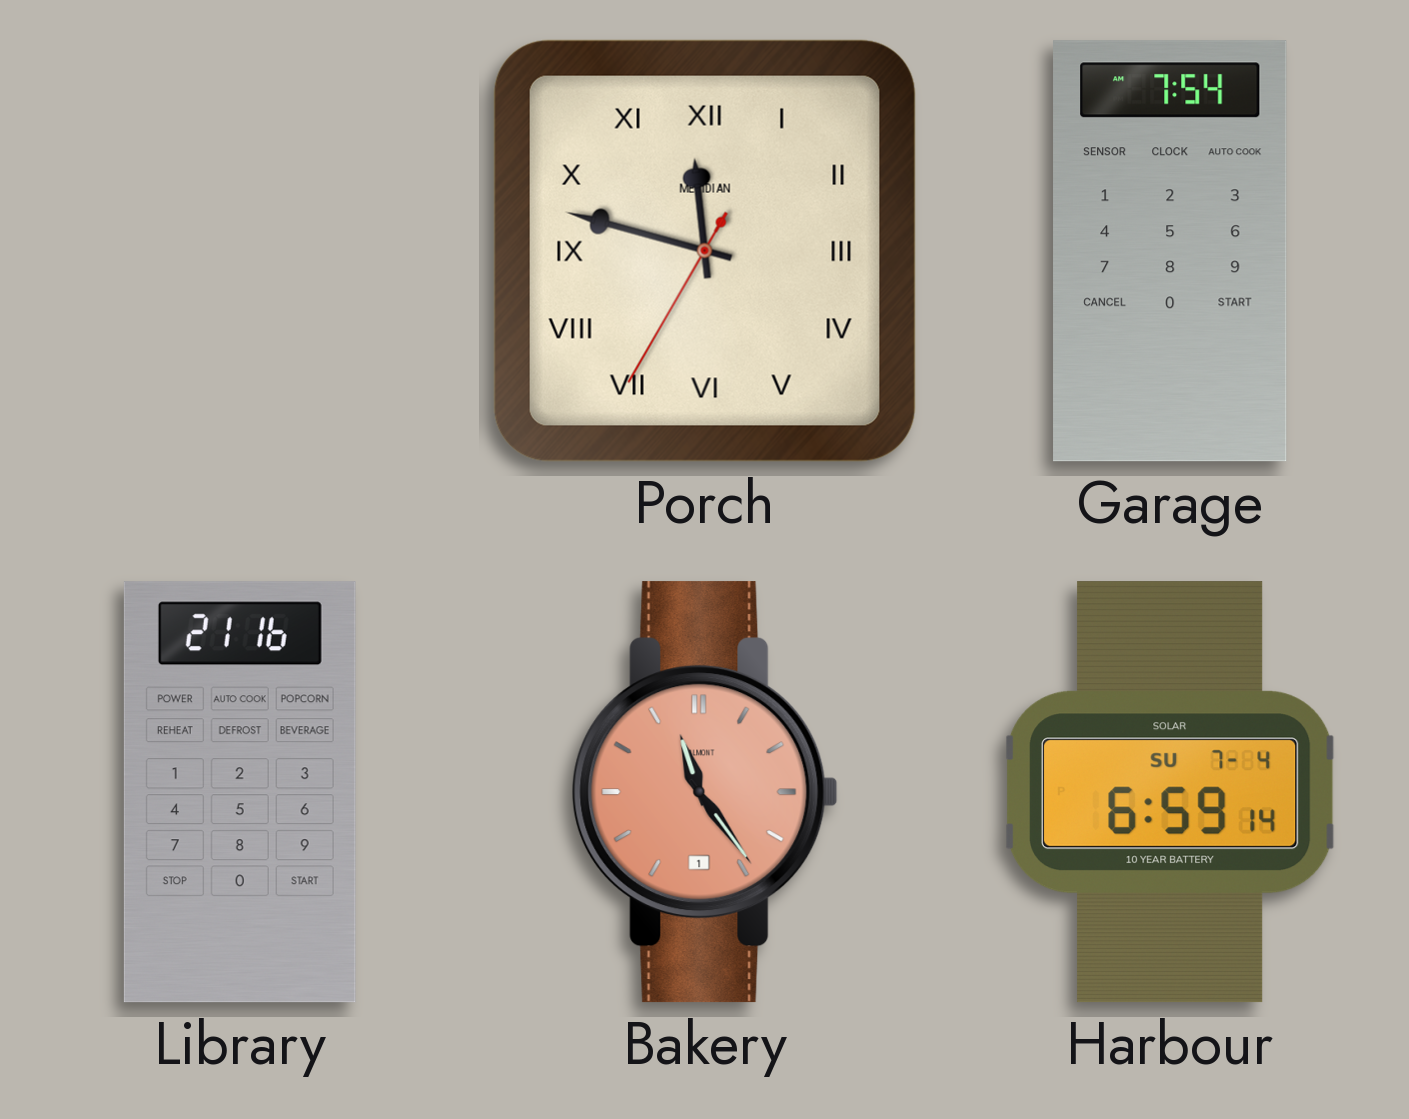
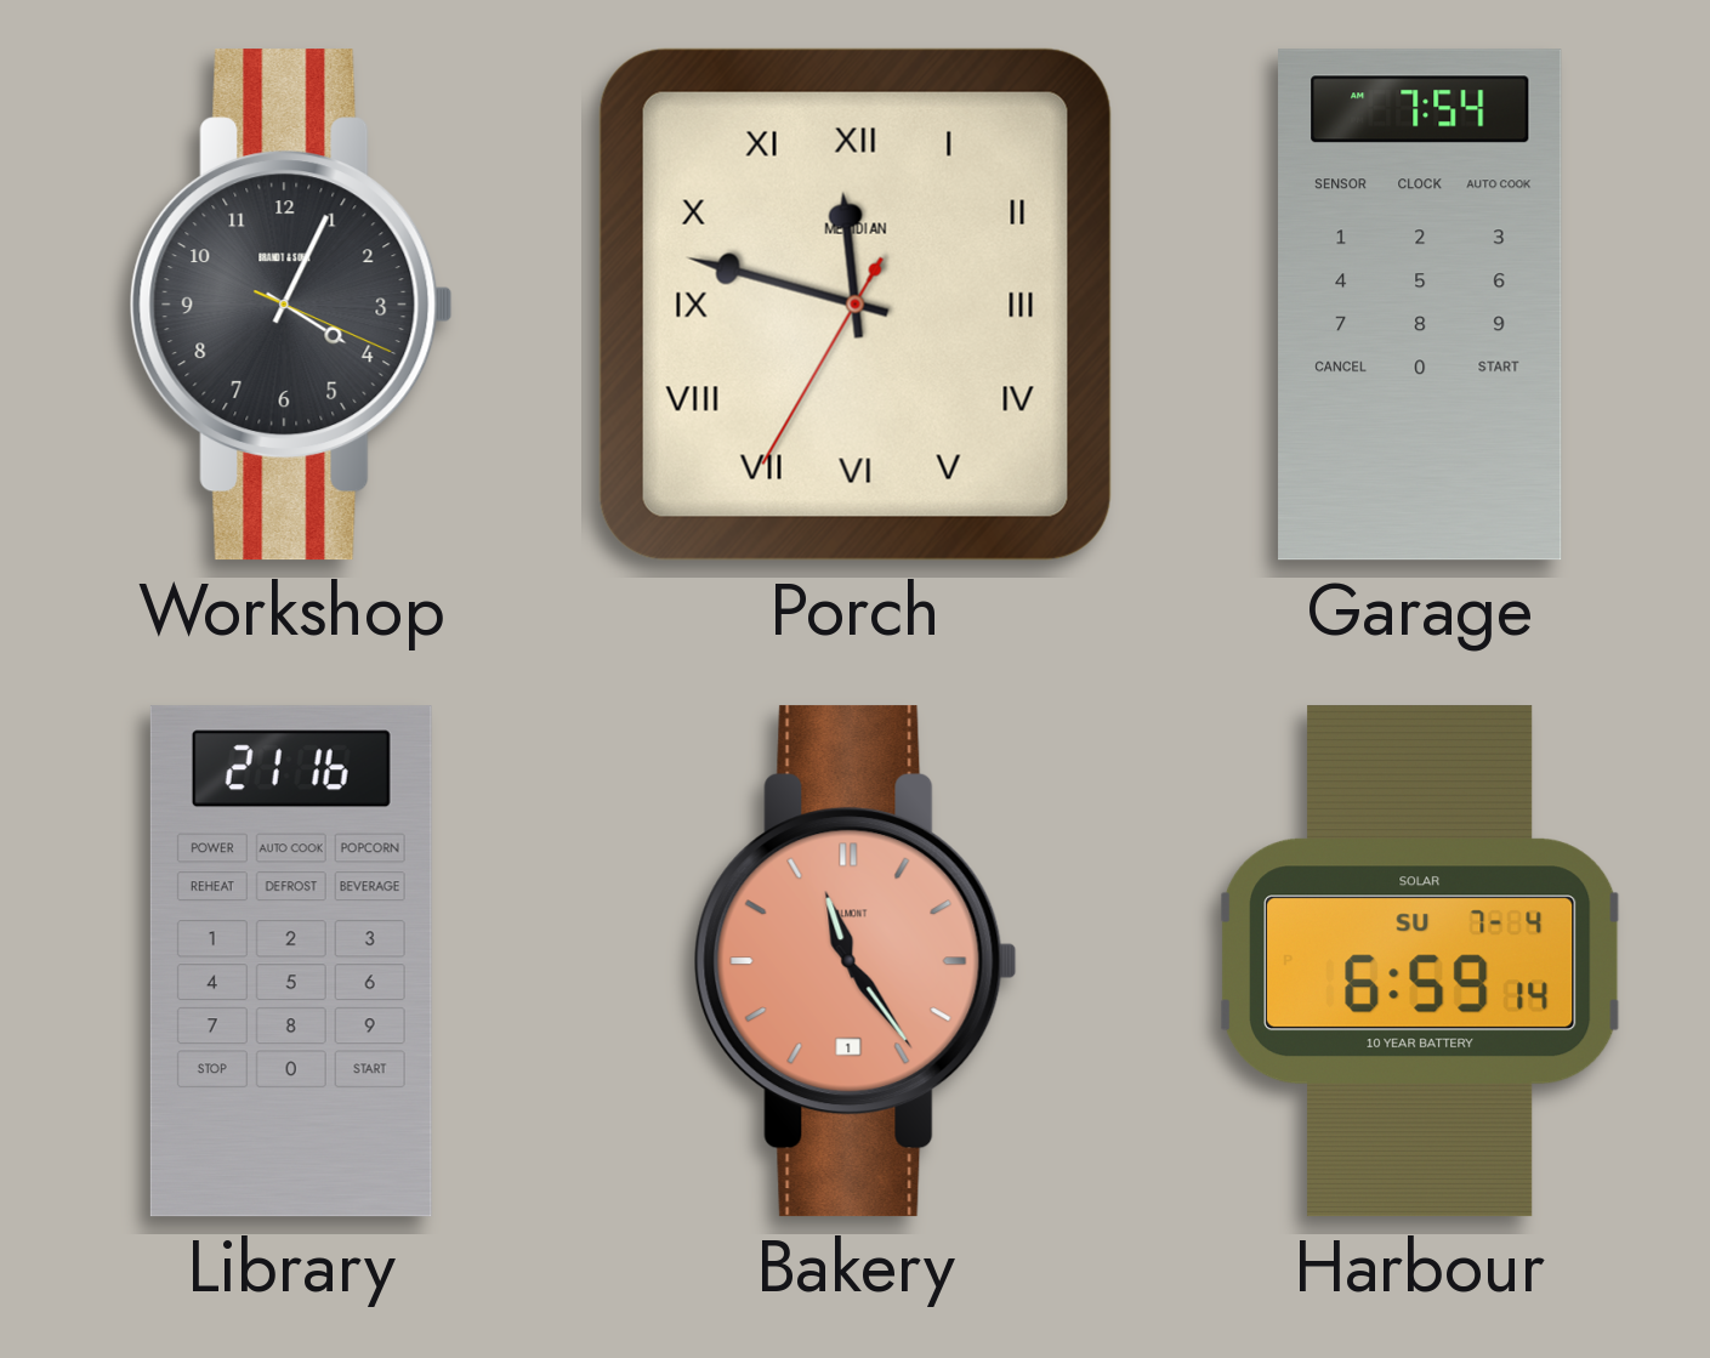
Workshop: none -> 4:04 (291, 305)
